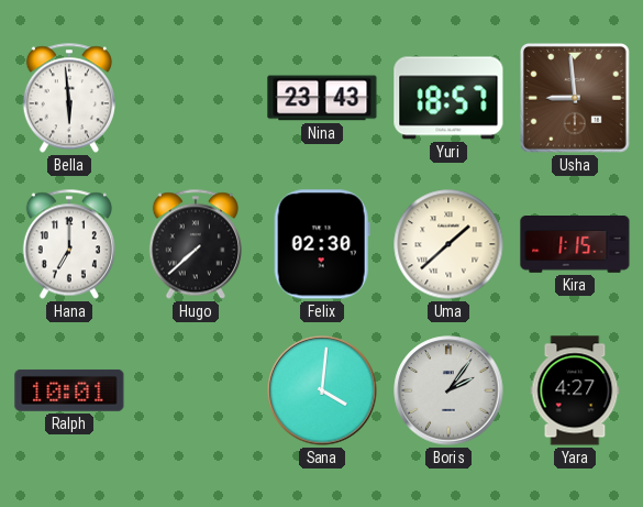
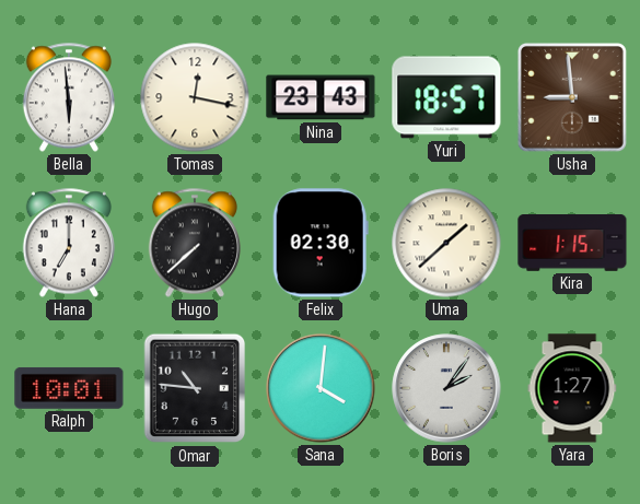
Tomas: none -> 12:17 (195, 97)
Omar: none -> 10:46 (195, 388)
Yara: 4:27 -> 1:27 (572, 388)
